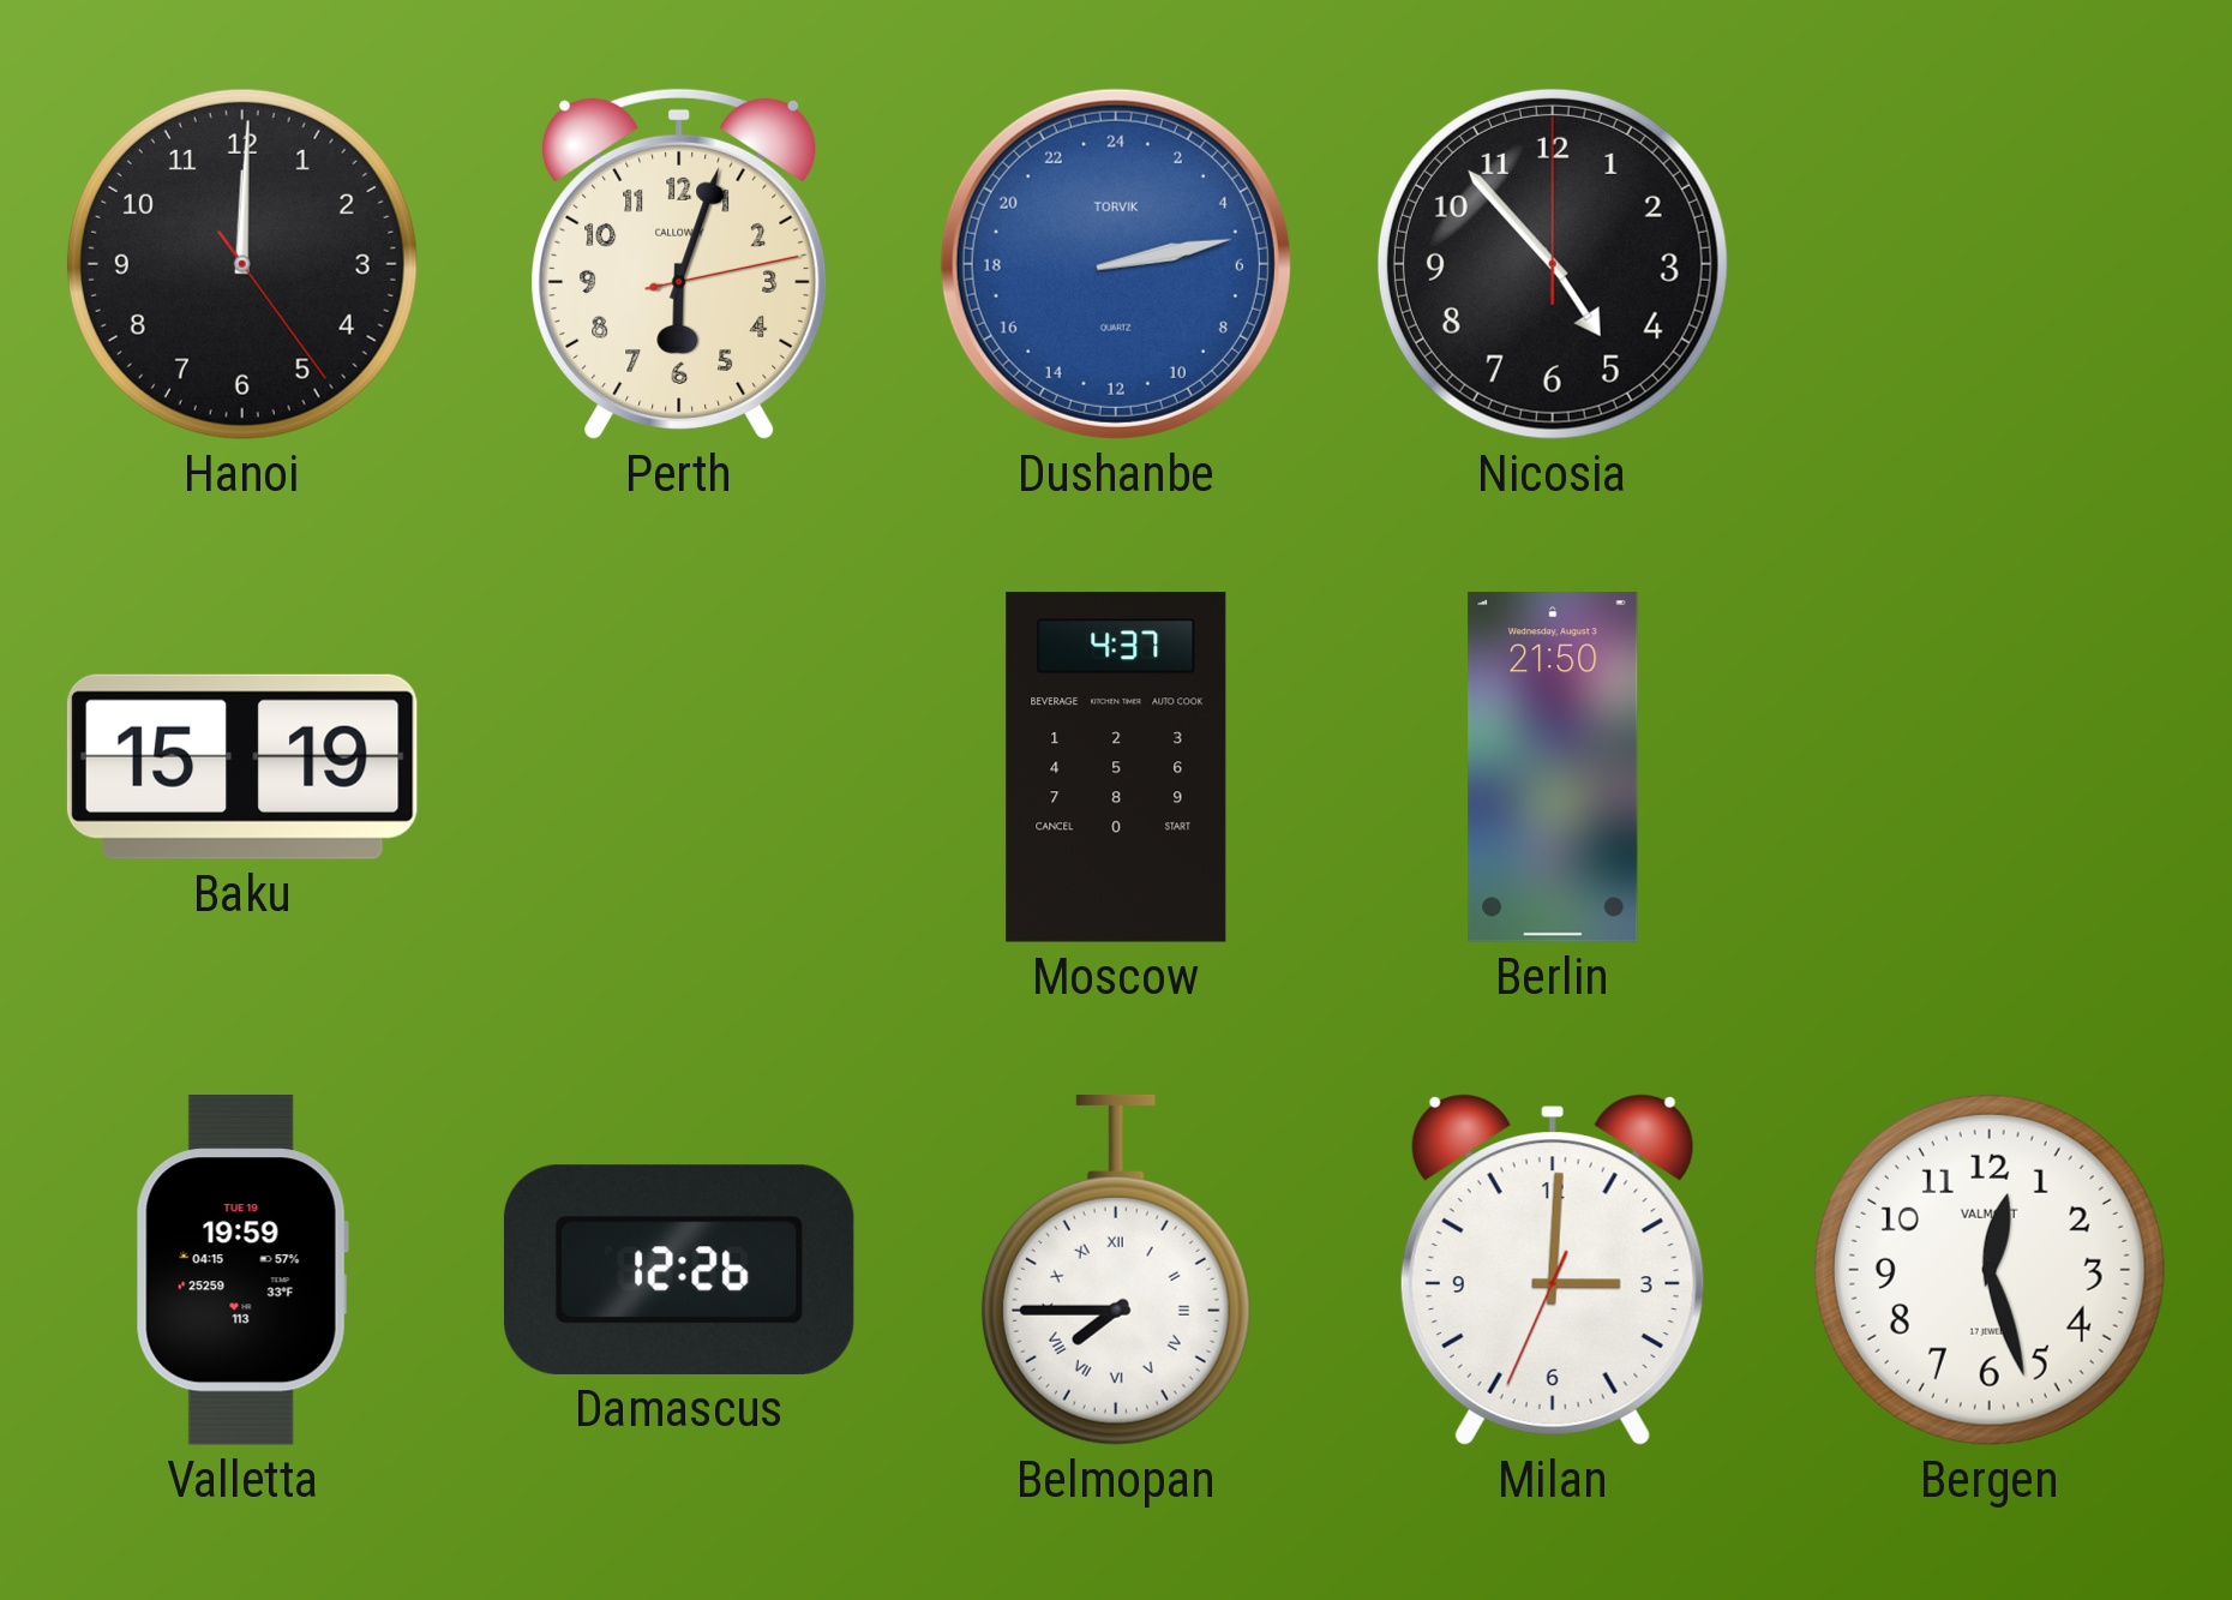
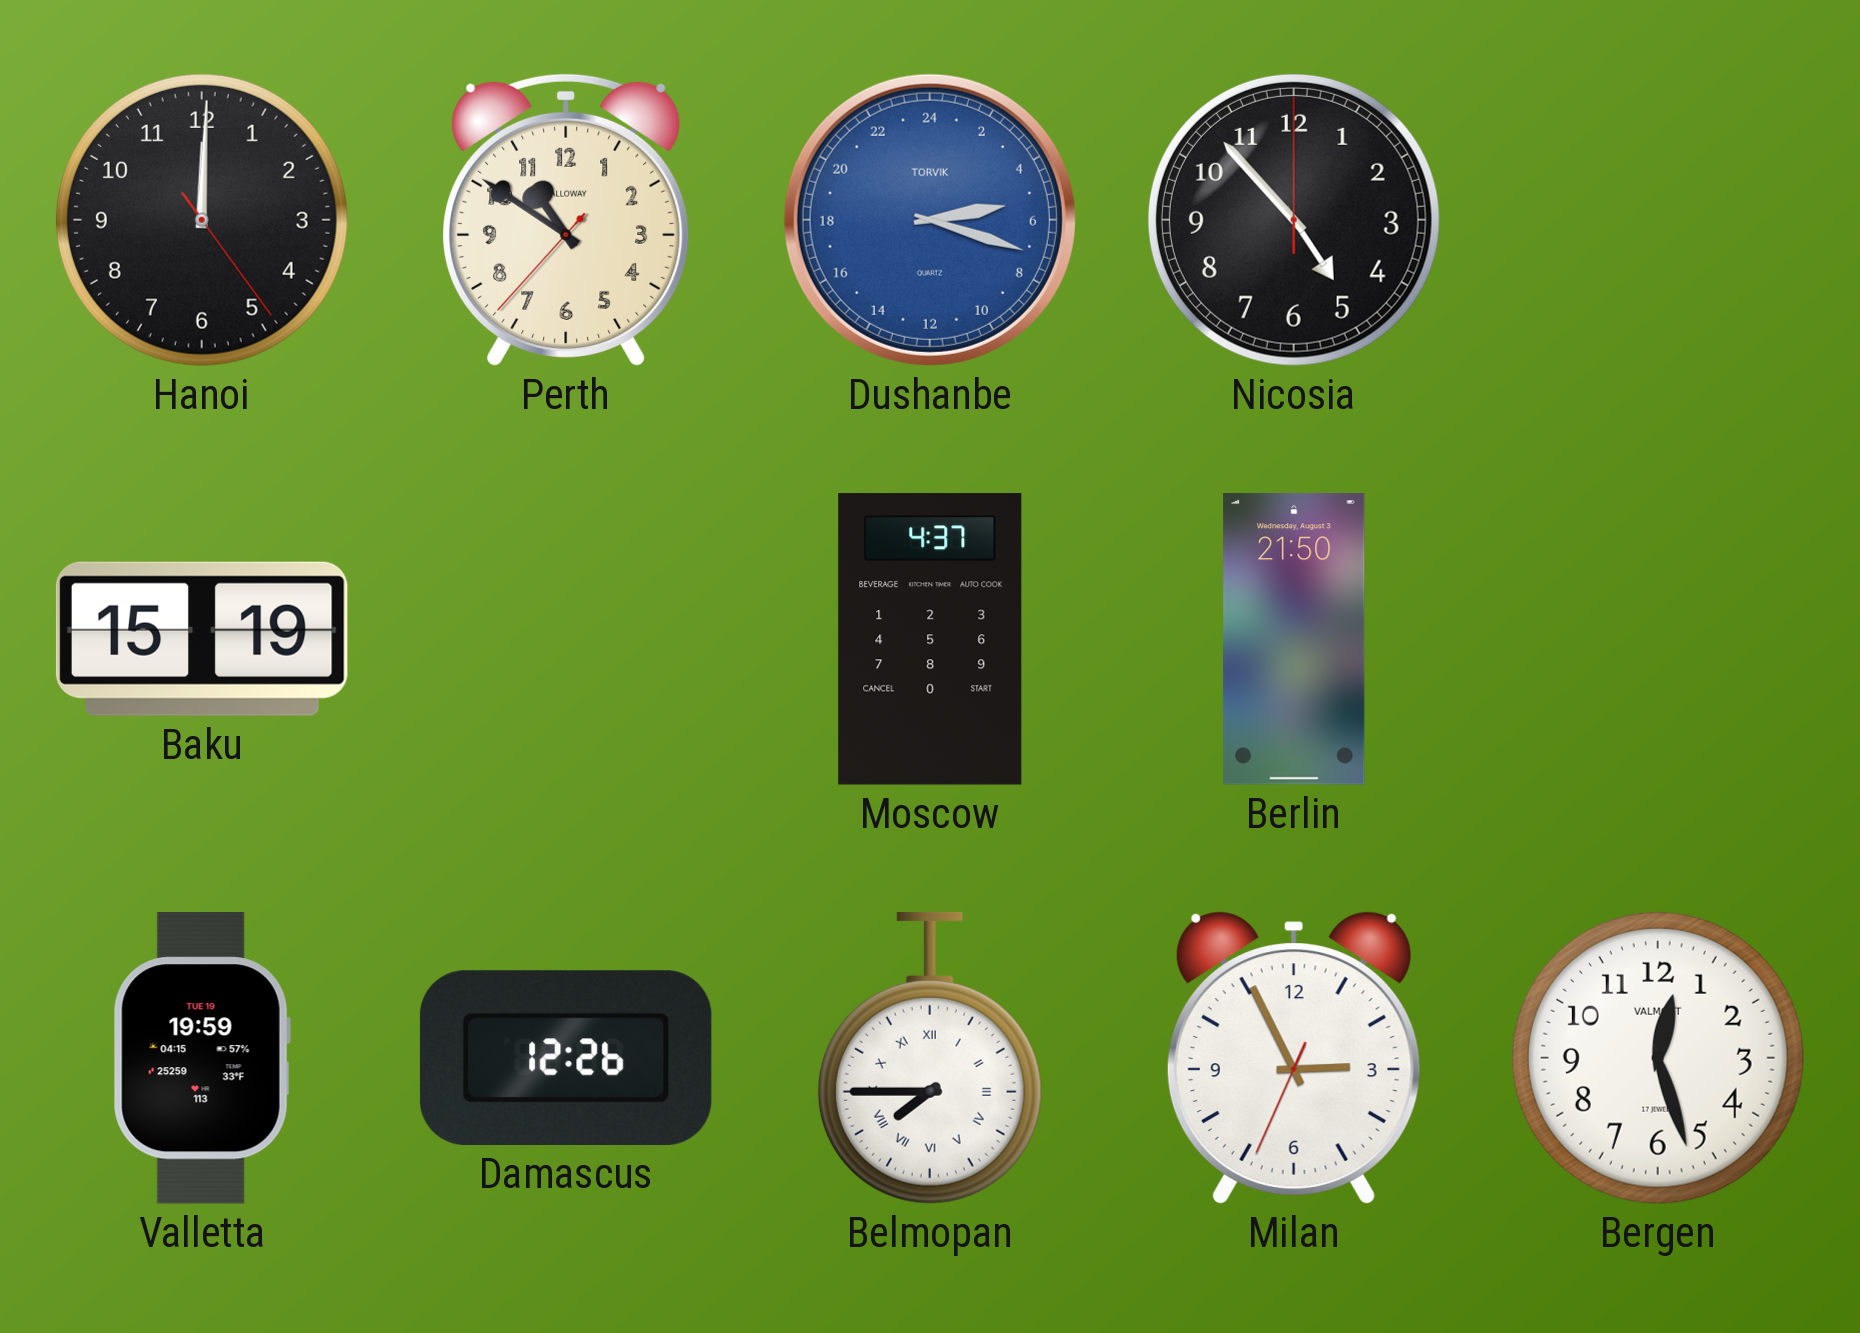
Perth: 6:03 -> 10:50 (566, 220)
Dushanbe: 5:13 -> 5:18 (930, 220)
Milan: 3:00 -> 2:55 (1294, 1058)
